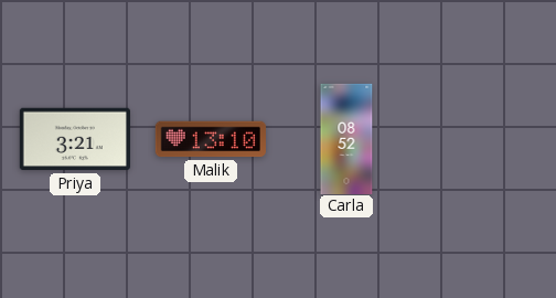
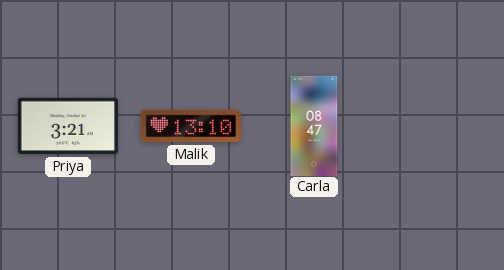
Carla: 08:52 -> 08:47 (314, 125)
